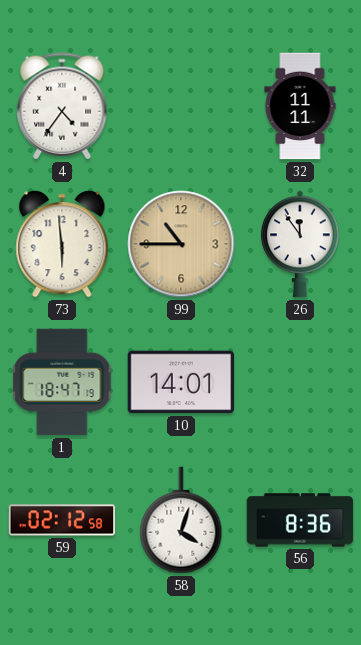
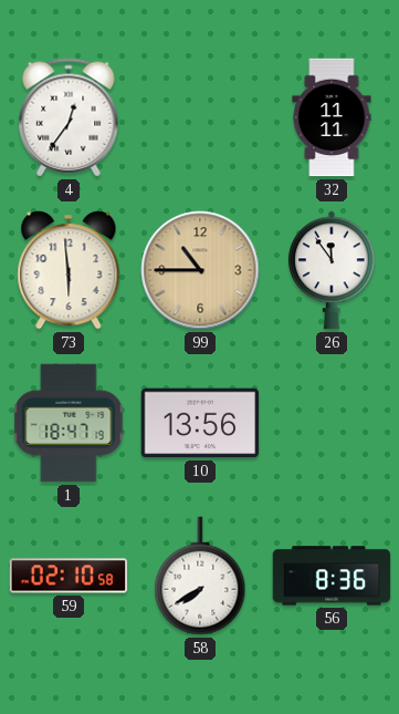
4: 4:36 -> 12:36 (69, 117)
10: 14:01 -> 13:56 (200, 423)
59: 02:12 -> 02:10 (69, 576)
58: 4:03 -> 7:40 (200, 576)
